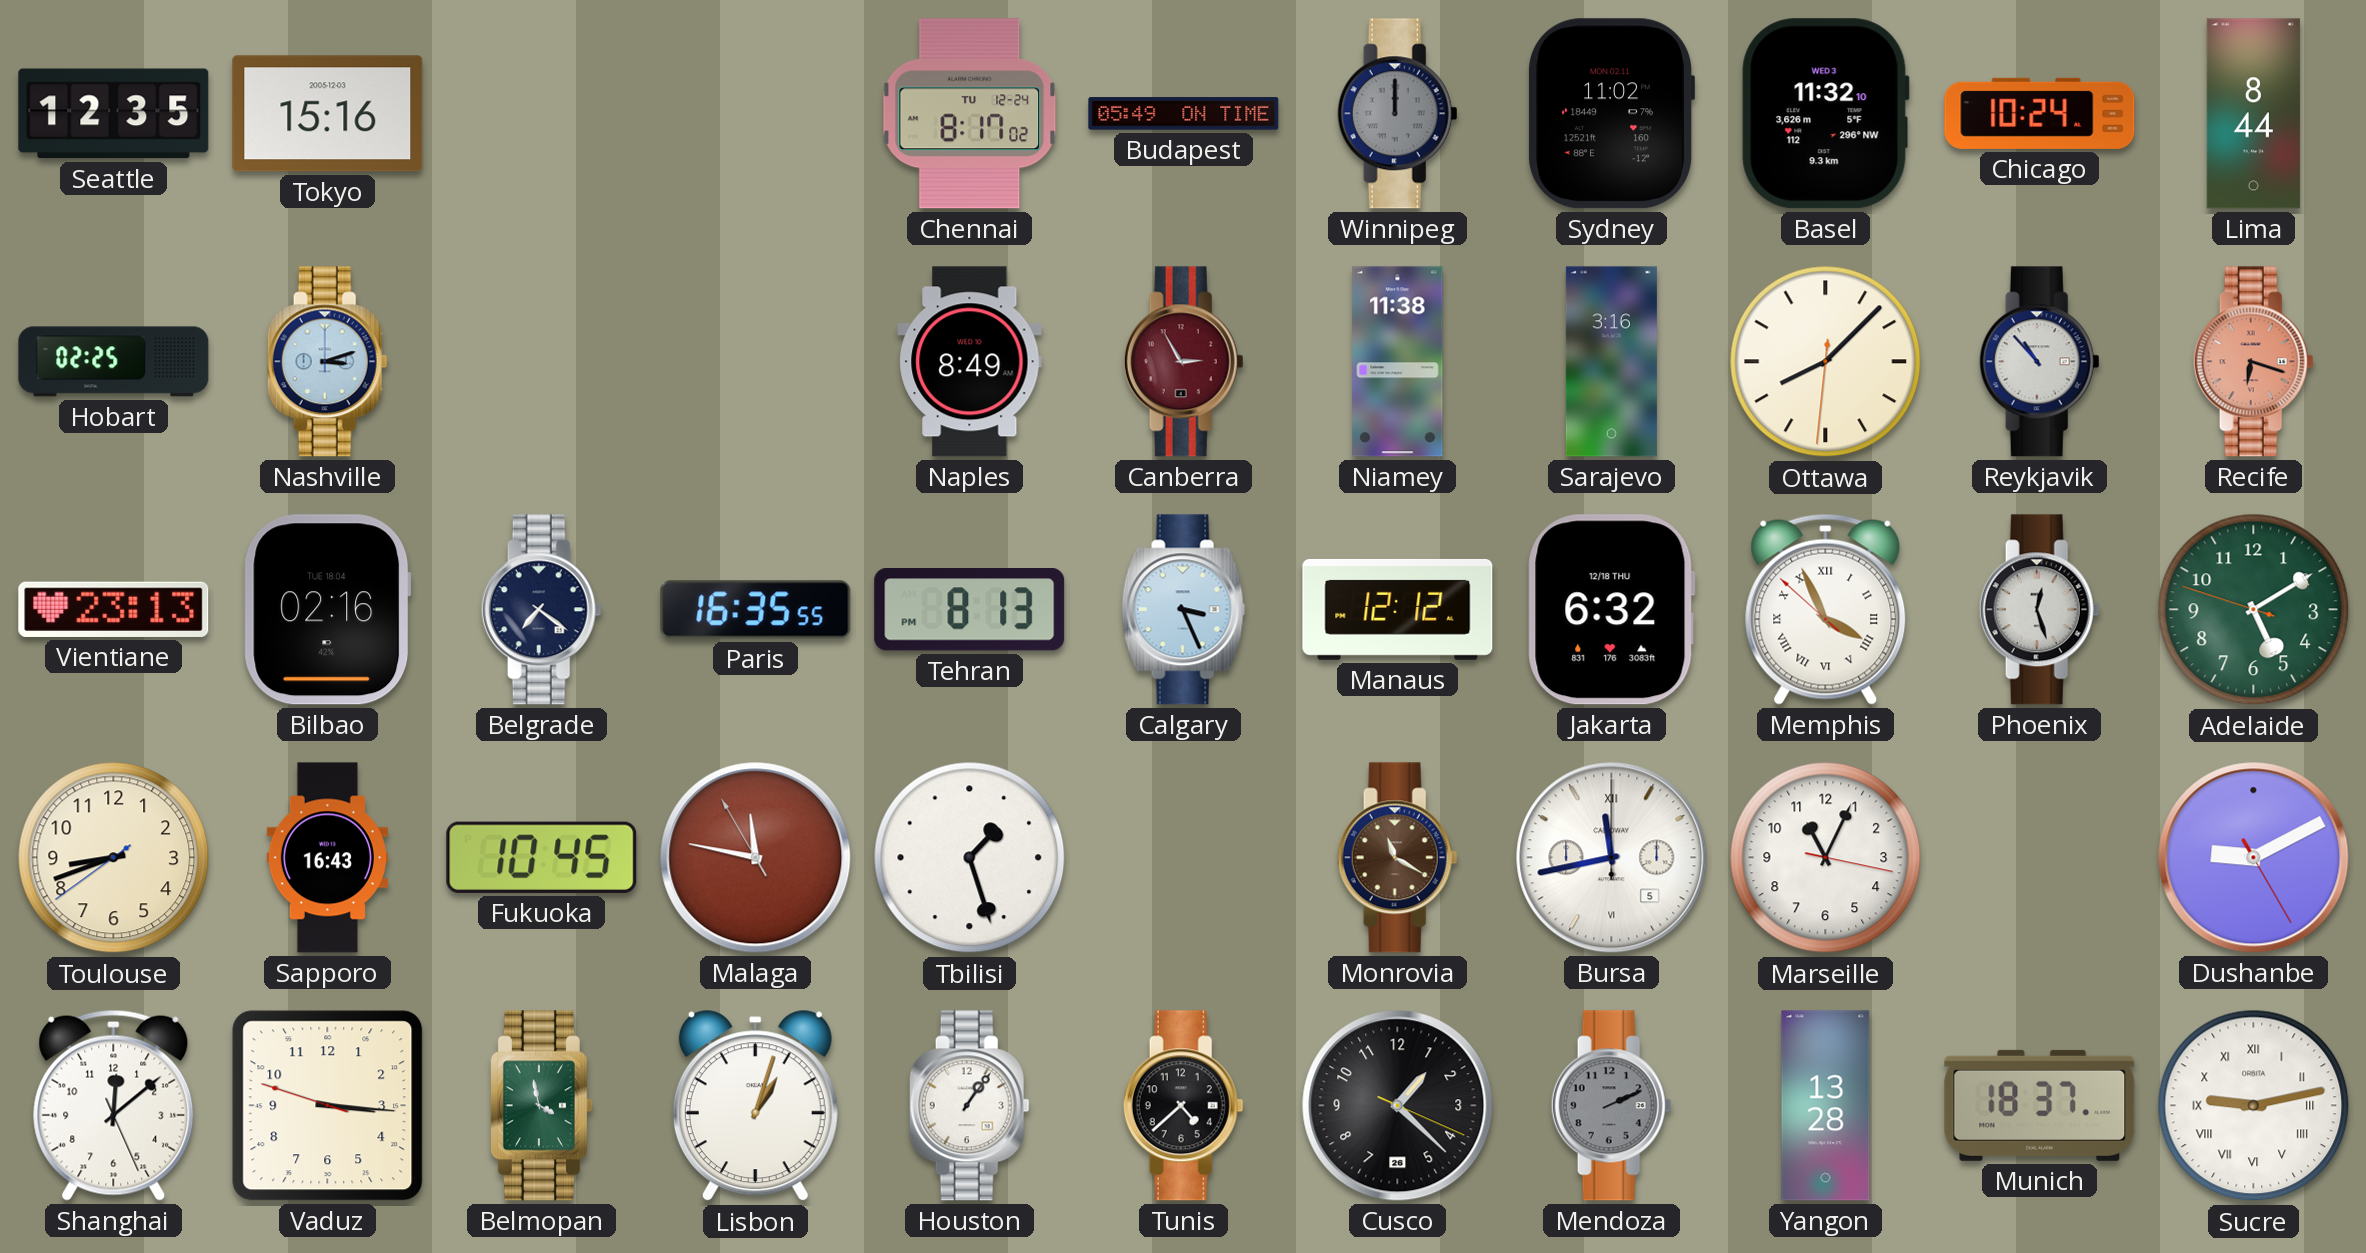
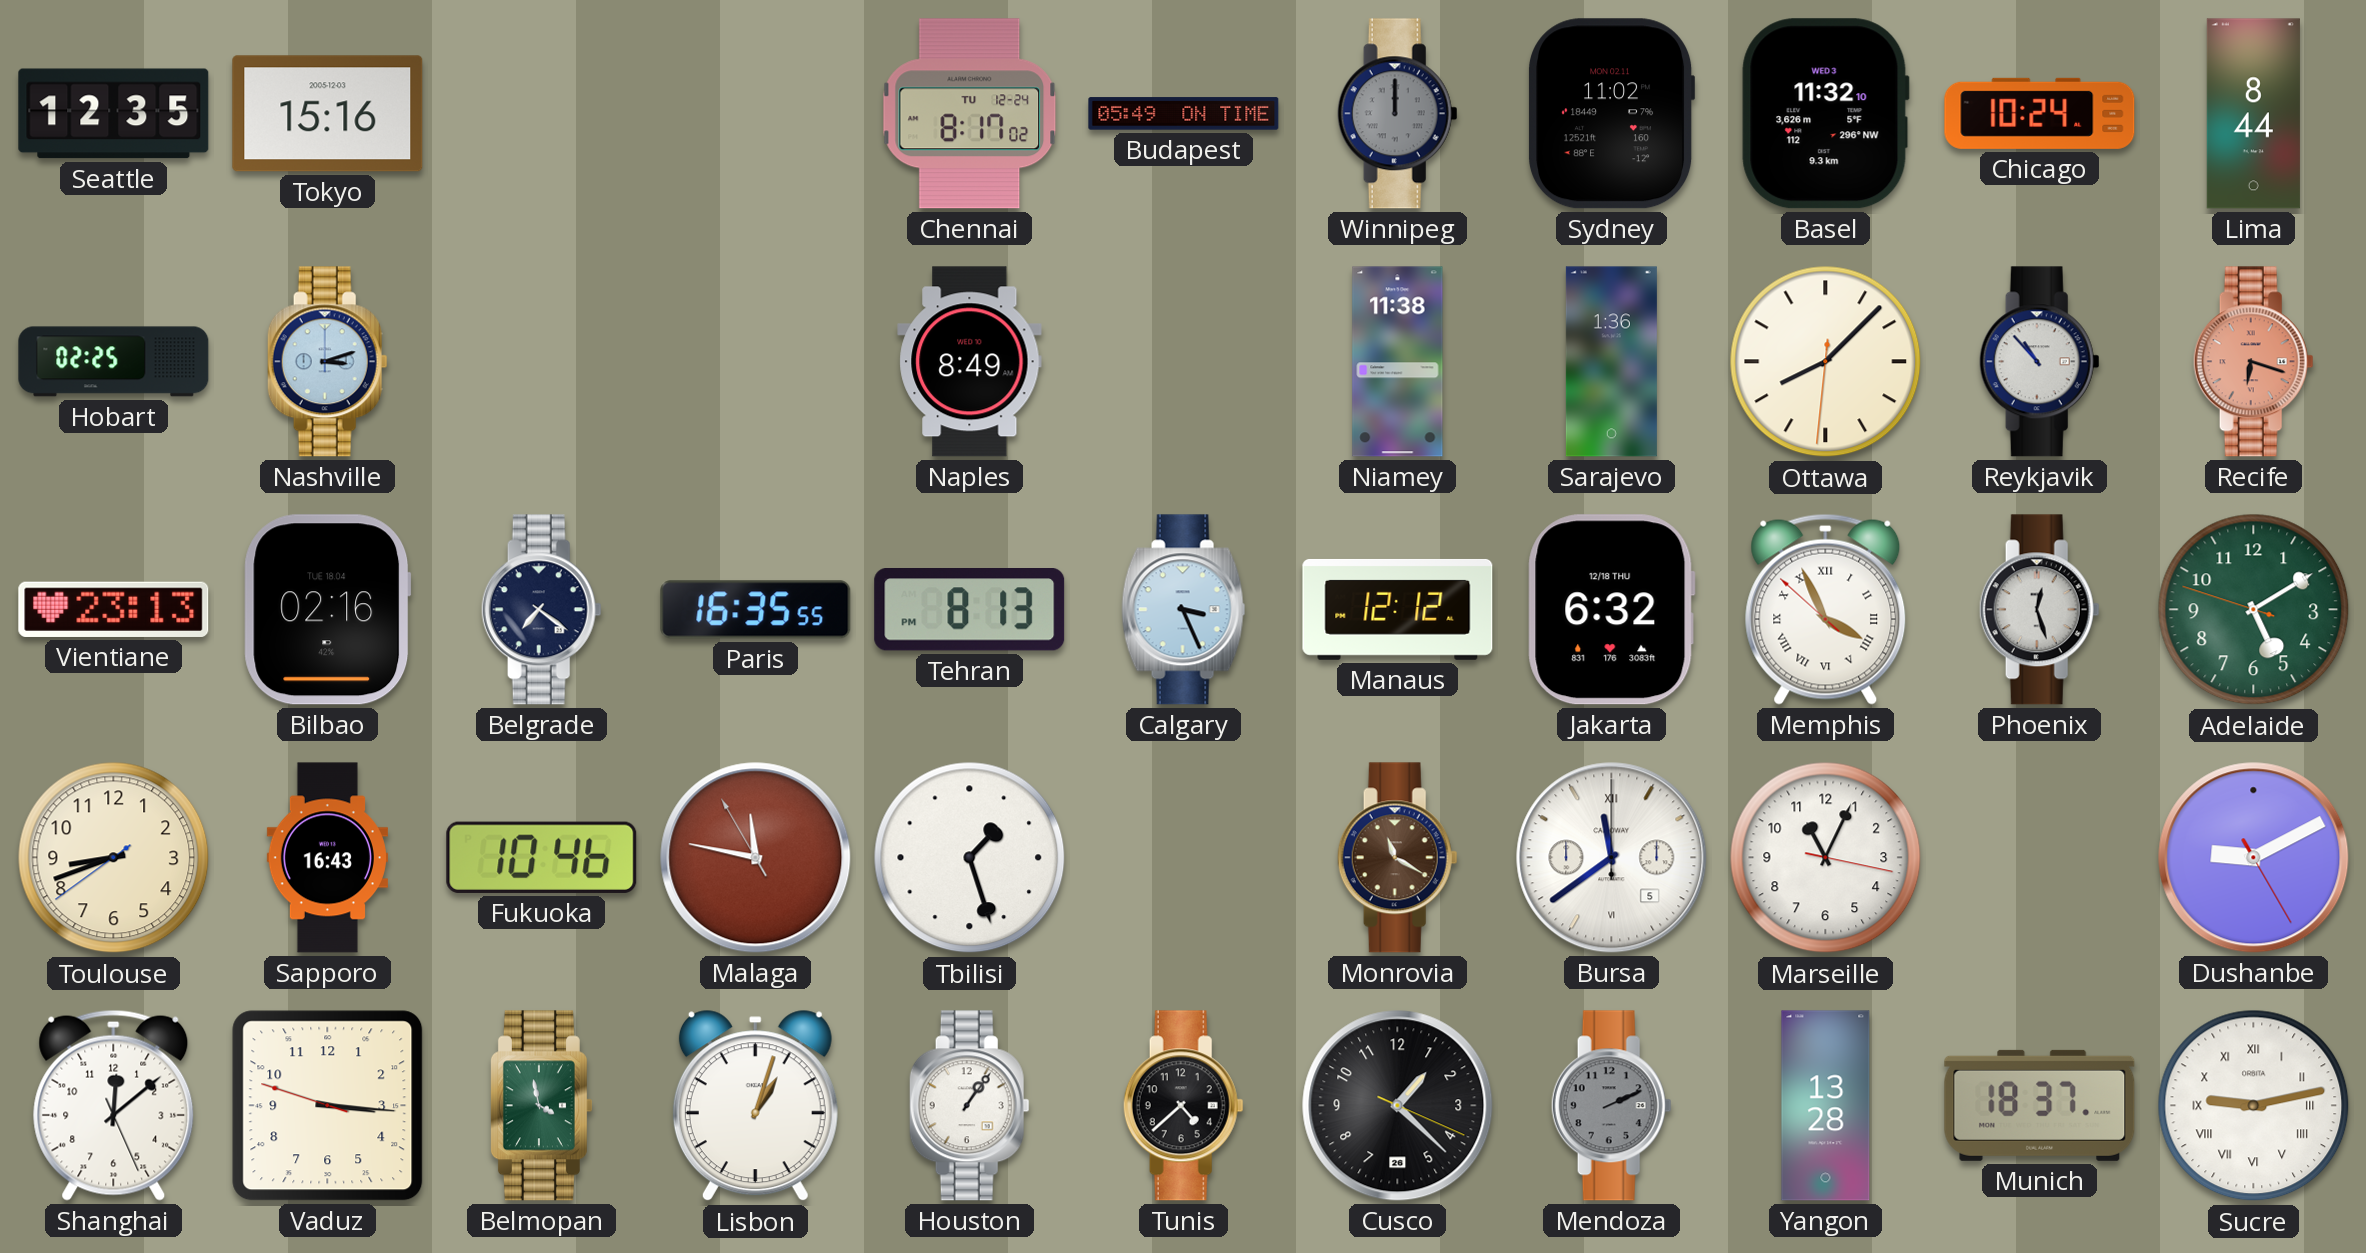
Canberra: 2:55 -> none (1183, 362)
Sarajevo: 3:16 -> 1:36 (1611, 362)
Fukuoka: 10:45 -> 10:46 (542, 857)
Bursa: 11:43 -> 11:39 (1612, 858)
